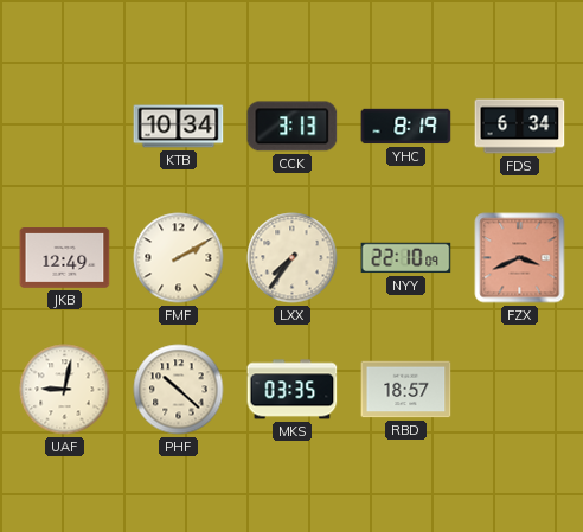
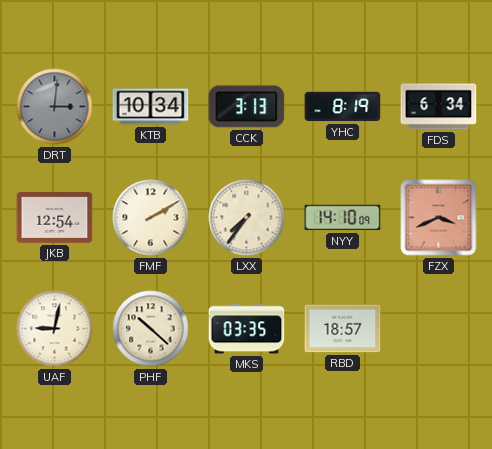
DRT: none -> 3:01 (55, 107)
JKB: 12:49 -> 12:54 (55, 218)
NYY: 22:10 -> 14:10 (343, 218)
